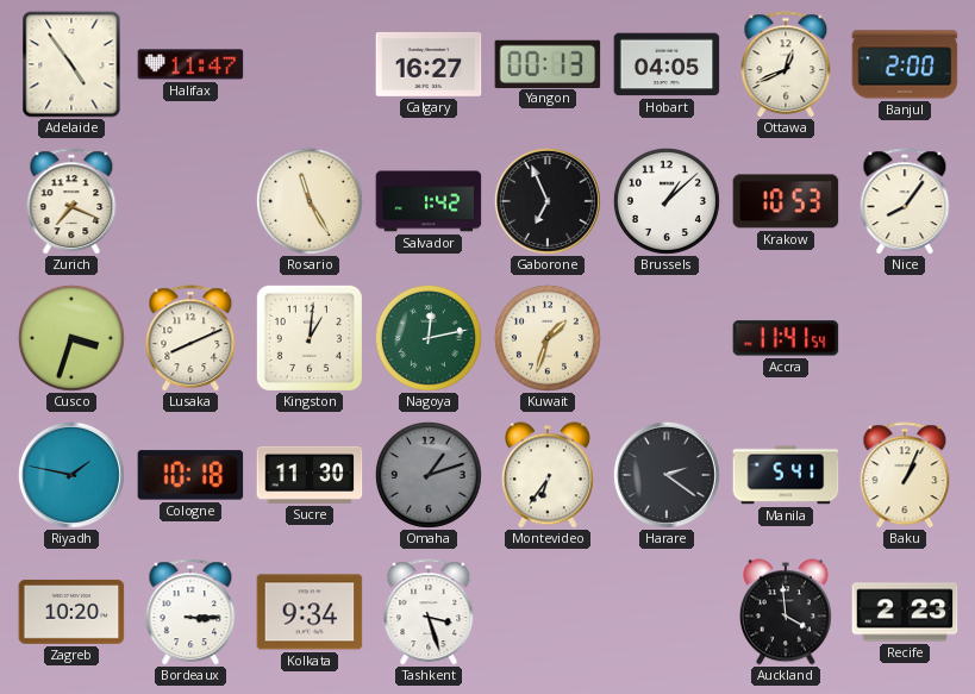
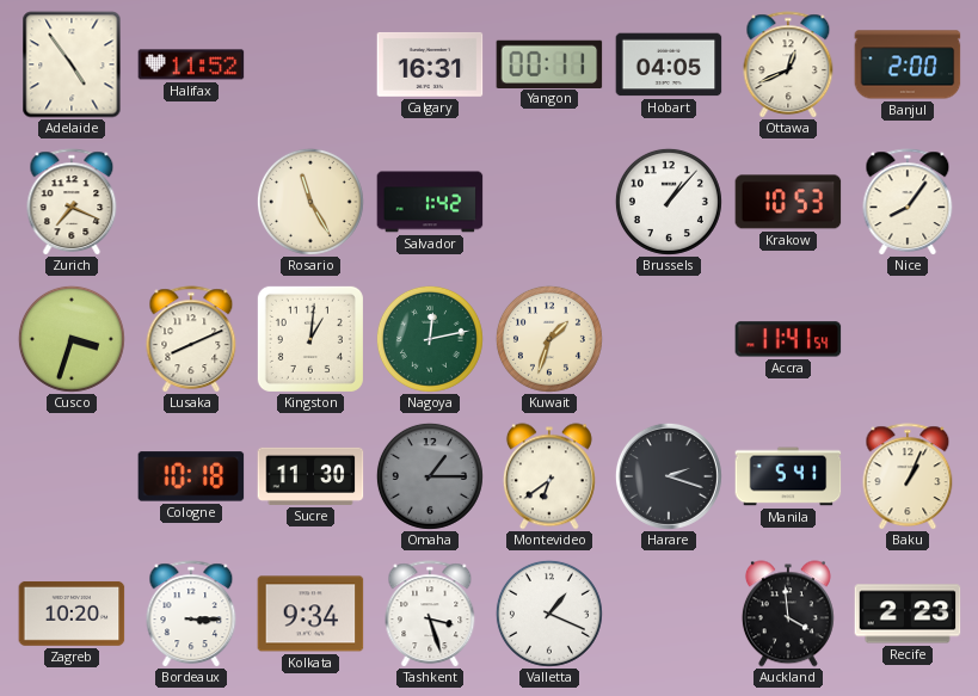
Halifax: 11:47 -> 11:52 (191, 64)
Calgary: 16:27 -> 16:31 (430, 64)
Yangon: 00:13 -> 00:11 (549, 63)
Gaborone: 6:56 -> none (548, 201)
Brussels: 1:08 -> 1:07 (669, 202)
Riyadh: 1:47 -> none (71, 475)
Omaha: 1:12 -> 1:15 (430, 476)
Montevideo: 6:36 -> 6:39 (549, 476)
Harare: 2:21 -> 2:18 (669, 476)
Valletta: none -> 1:19 (549, 614)
